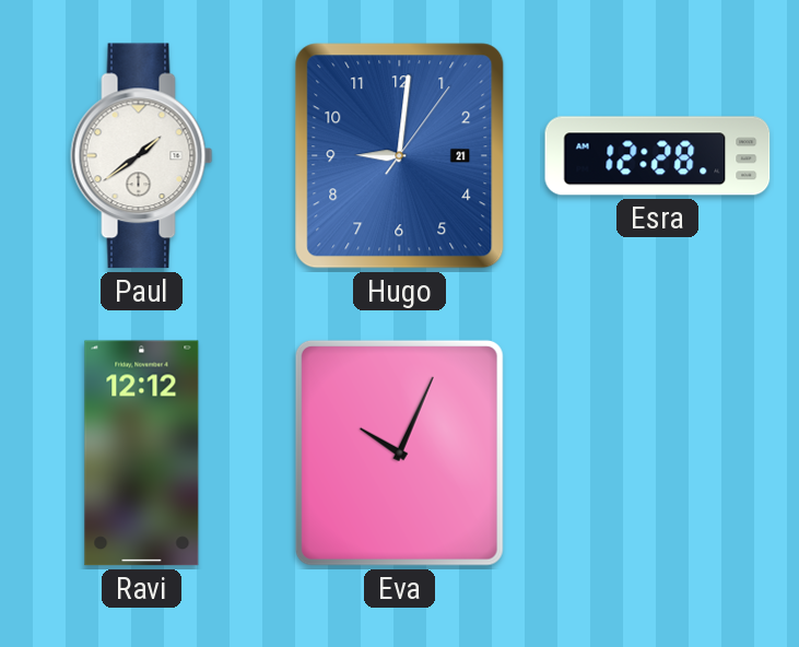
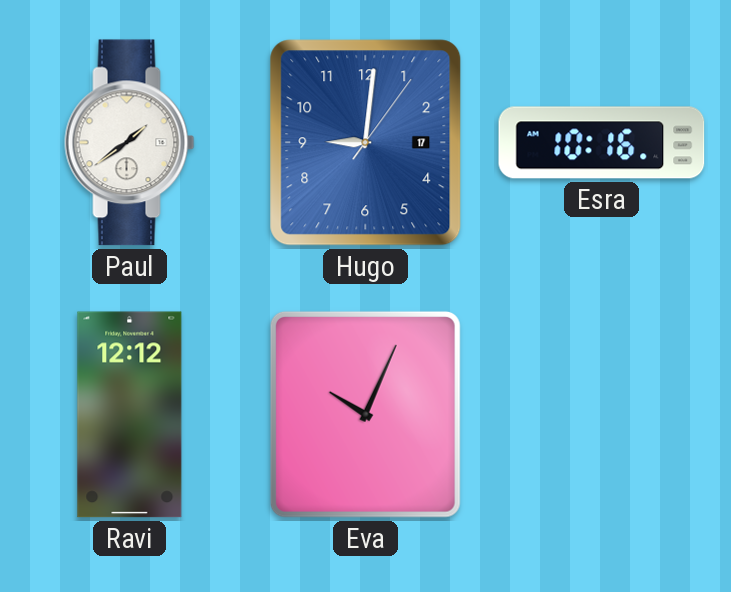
Hugo date: 21 -> 17 (366, 143)
Esra: 12:28 -> 10:16 (602, 143)
